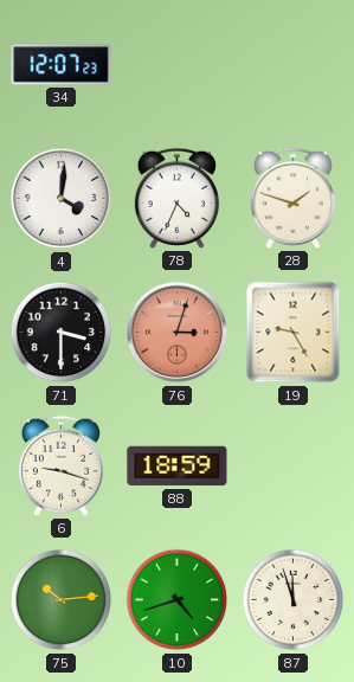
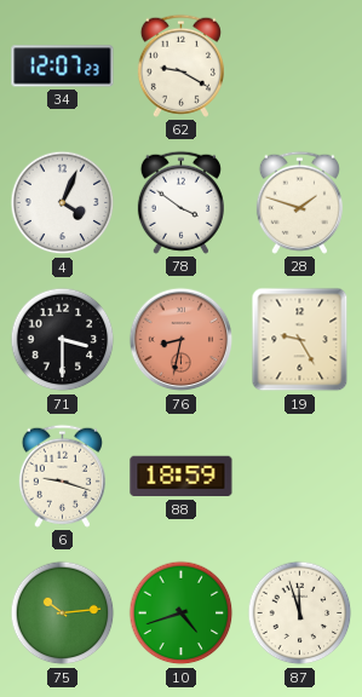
62: none -> 9:20 (180, 65)
4: 4:01 -> 4:04 (63, 203)
78: 4:34 -> 3:51 (180, 202)
76: 3:03 -> 8:32 (182, 340)
